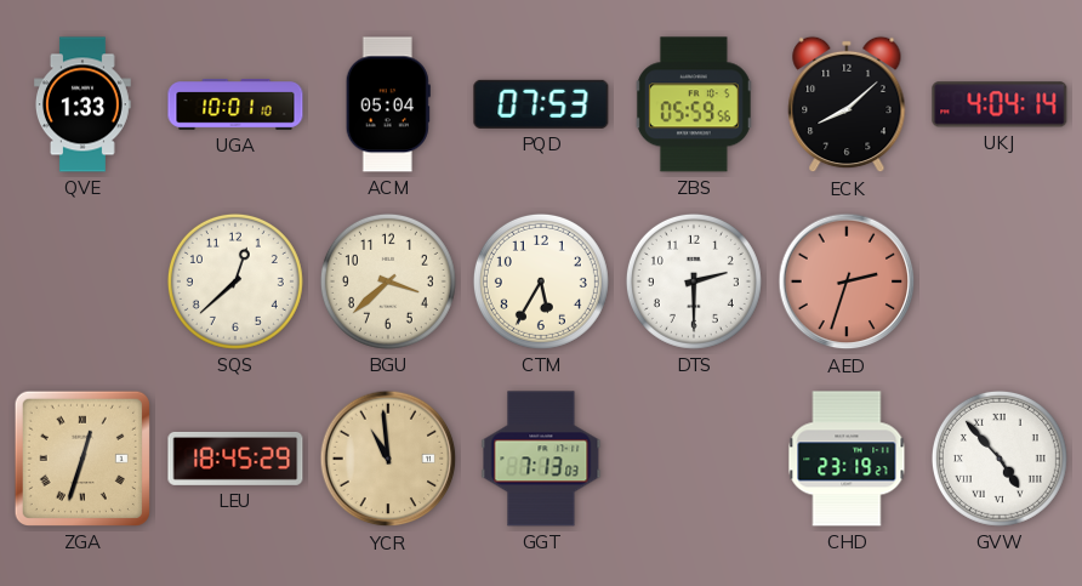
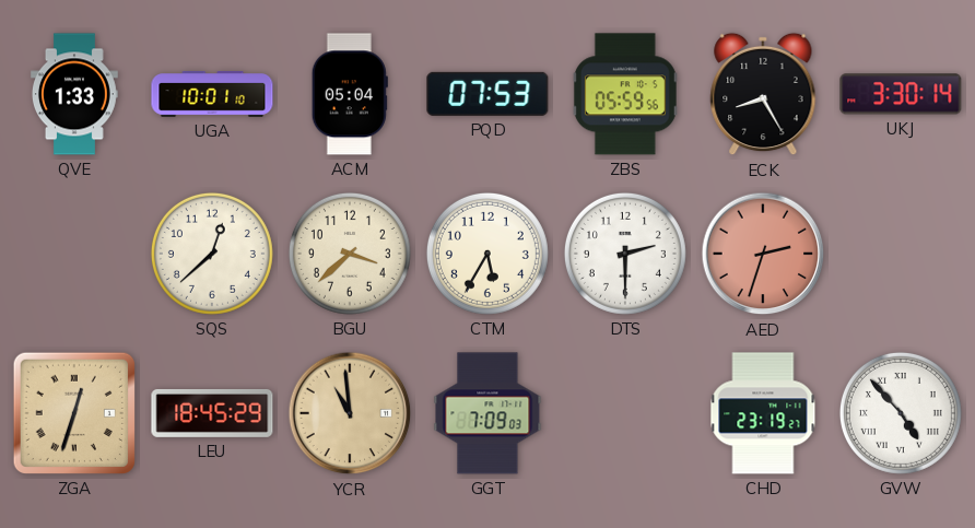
ECK: 8:08 -> 8:25 (763, 94)
UKJ: 4:04 -> 3:30 (901, 94)
GGT: 7:13 -> 7:09 (487, 413)
